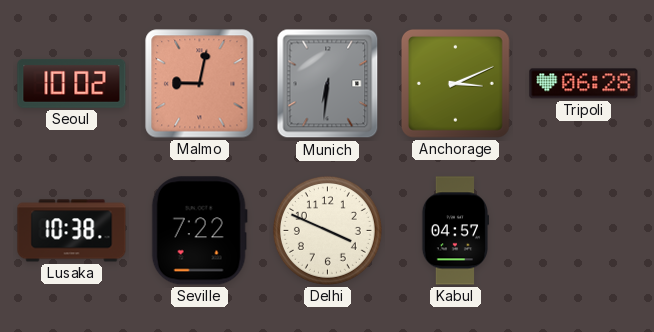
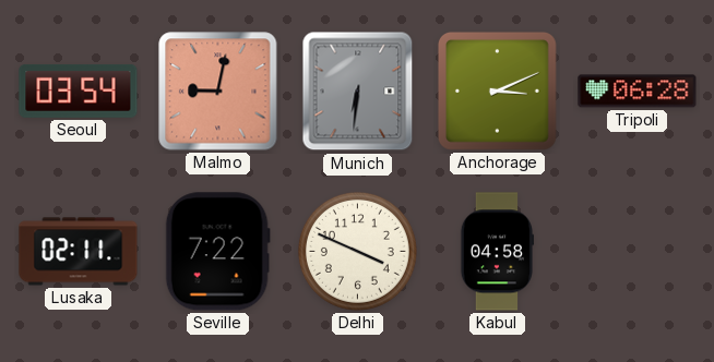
Seoul: 10:02 -> 03:54 (79, 90)
Lusaka: 10:38 -> 02:11 (79, 252)
Kabul: 04:57 -> 04:58 (496, 252)
